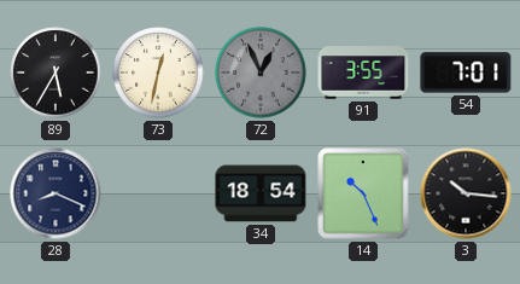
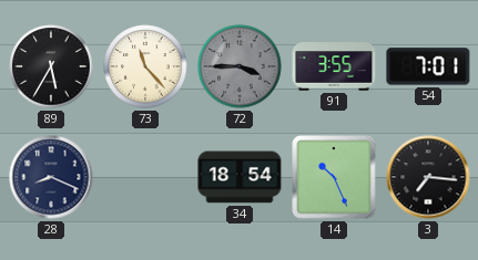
73: 12:32 -> 11:23 (145, 66)
72: 12:56 -> 3:45 (240, 66)
3: 10:16 -> 7:16 (428, 177)
